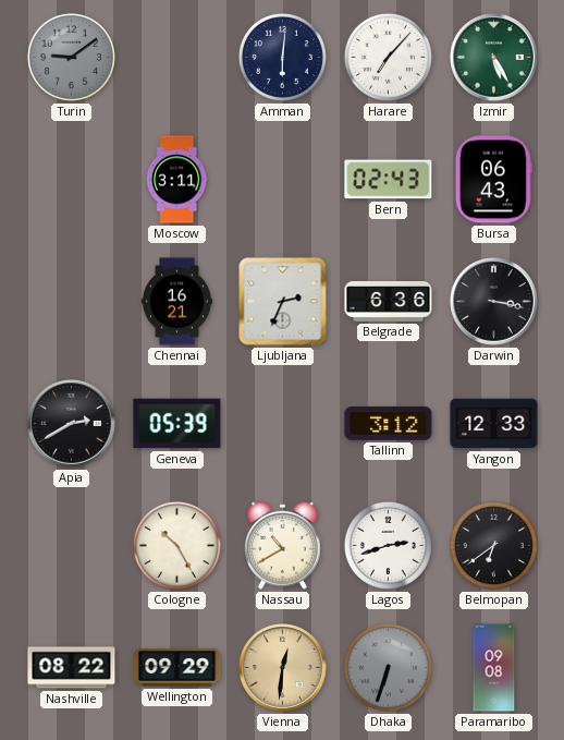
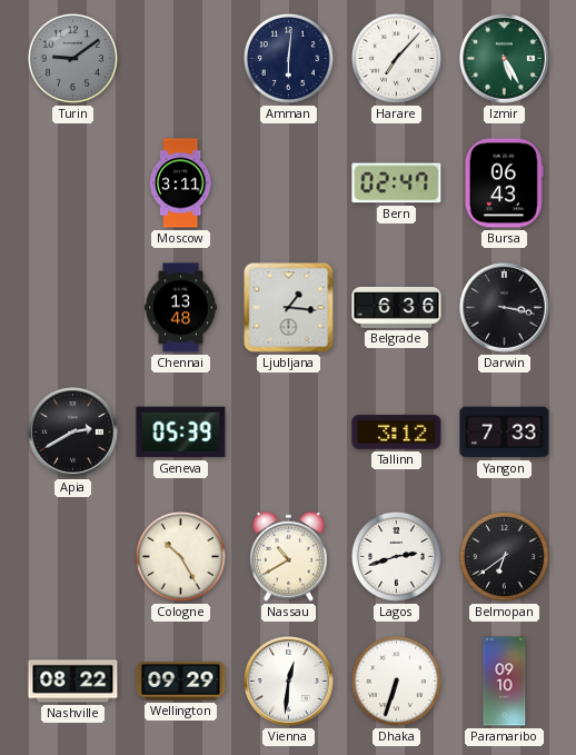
Bern: 02:43 -> 02:47 (397, 183)
Chennai: 16:21 -> 13:48 (180, 308)
Ljubljana: 2:34 -> 1:16 (289, 308)
Yangon: 12:33 -> 7:33 (505, 433)
Vienna dial: champagne -> white (289, 682)
Dhaka dial: grey -> white (396, 681)
Paramaribo: 09:08 -> 09:10 (505, 682)
